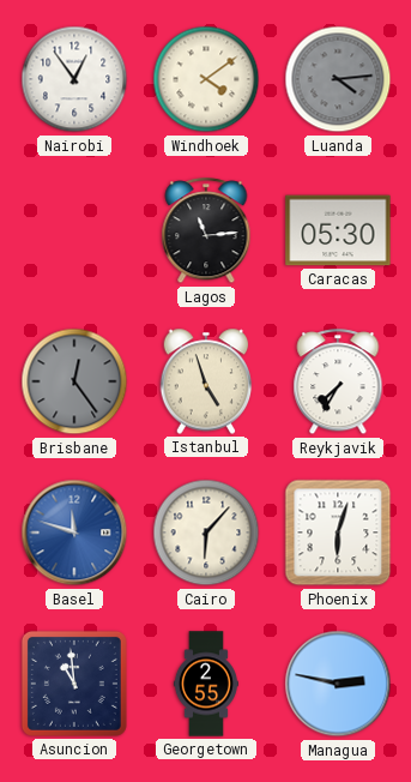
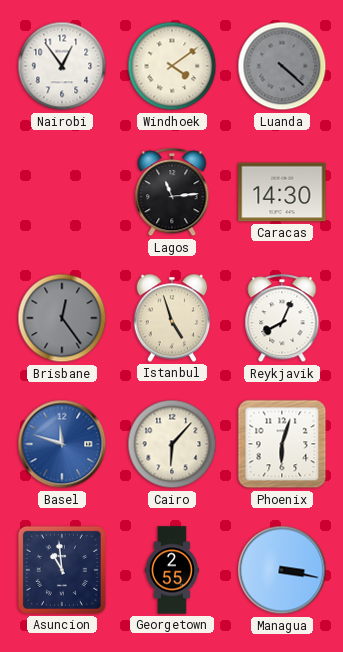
Luanda: 4:14 -> 4:22 (282, 66)
Caracas: 05:30 -> 14:30 (282, 192)
Reykjavik: 7:35 -> 8:04 (282, 319)
Managua: 2:47 -> 3:17 (282, 570)
